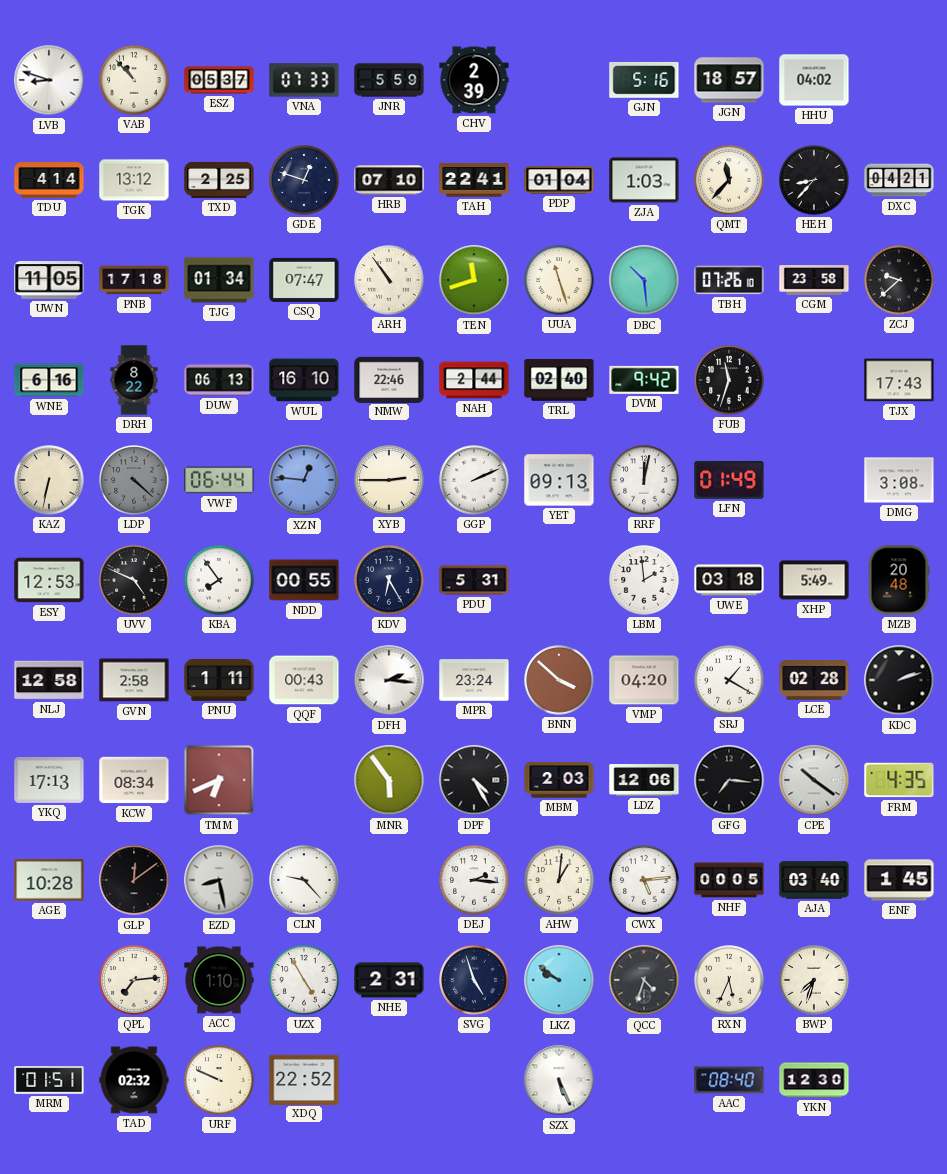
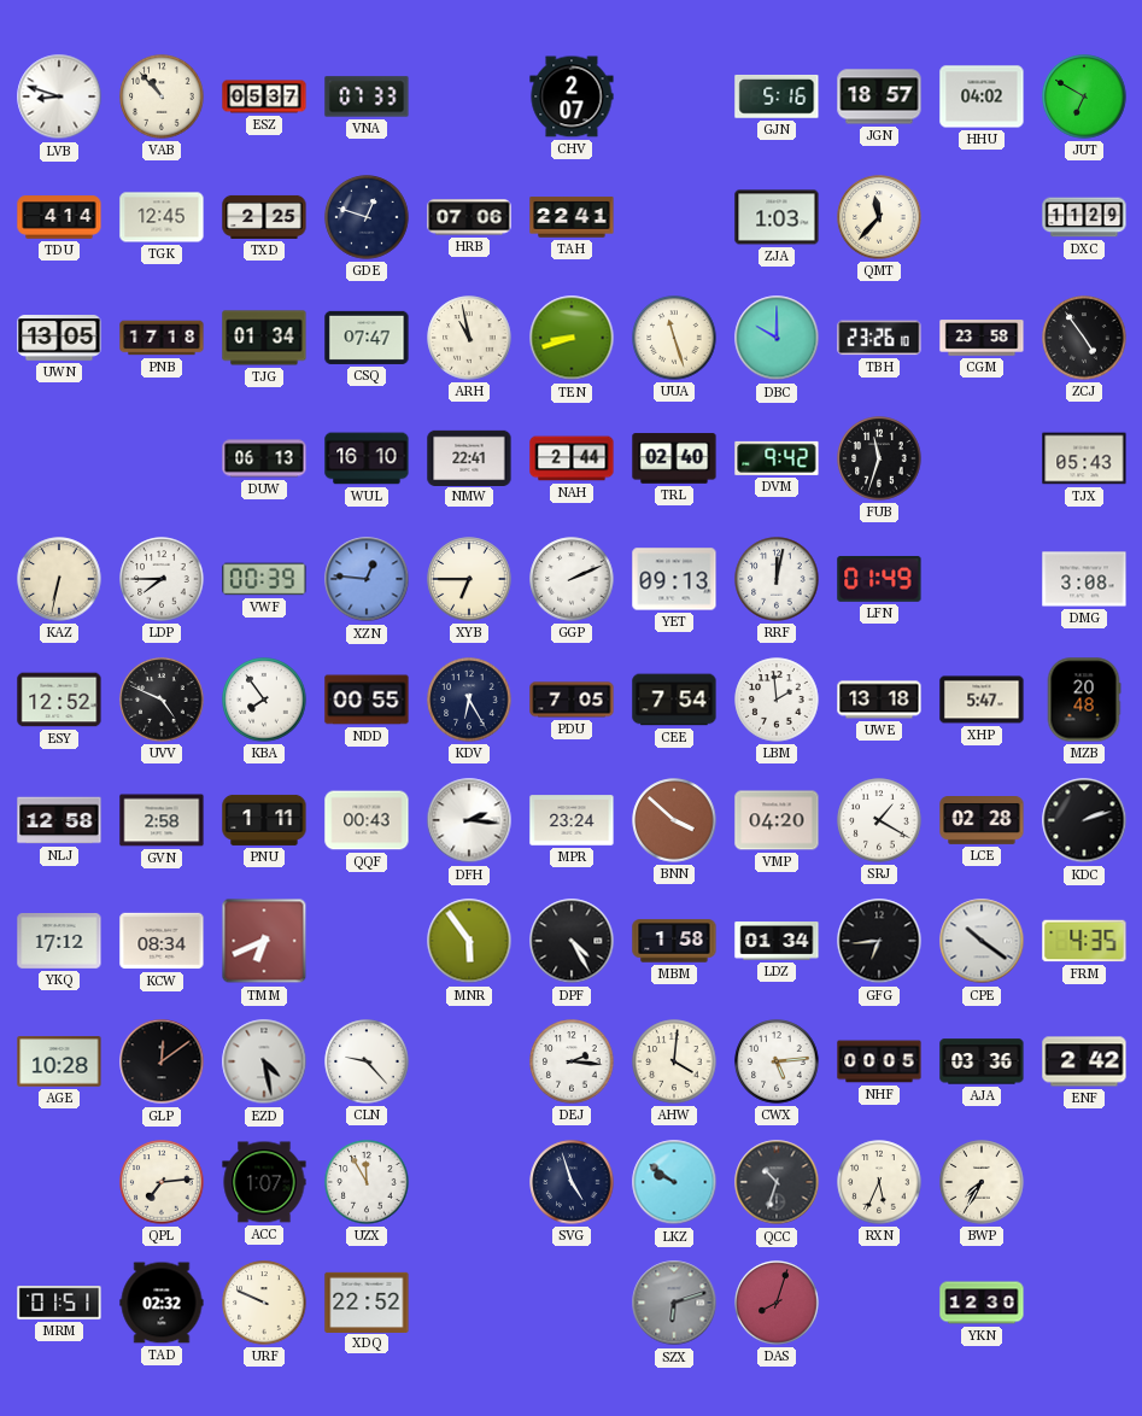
JNR: 5:59 -> none (389, 80)
CHV: 2:39 -> 2:07 (572, 96)
JUT: none -> 6:50 (1084, 96)
TGK: 13:12 -> 12:45 (162, 217)
HRB: 07:10 -> 07:06 (469, 217)
PDP: 01:04 -> none (559, 180)
HEH: 8:37 -> none (814, 180)
DXC: 04:21 -> 11:29 (1084, 217)
UWN: 11:05 -> 13:05 (59, 338)
ARH: 10:54 -> 10:58 (469, 338)
TEN: 11:42 -> 8:42 (572, 338)
DBC: 10:29 -> 10:00 (777, 338)
TBH: 07:26 -> 23:26 (879, 338)
ZCJ: 9:38 -> 4:54 (1084, 338)
WNE: 6:16 -> none (49, 380)
DRH: 8:22 -> none (134, 380)
NMW: 22:46 -> 22:41 (469, 457)
TJX: 17:43 -> 05:43 (1084, 458)
LDP: 4:22 -> 7:45 (162, 579)
LDP dial: grey -> white (162, 579)
VWF: 06:44 -> 00:39 (264, 579)
XYB: 2:45 -> 6:45 (469, 579)
ESY: 12:53 -> 12:52 (59, 700)
PDU: 5:31 -> 7:05 (572, 700)
CEE: none -> 7:54 (674, 700)
UWE: 03:18 -> 13:18 (879, 700)
XHP: 5:49 -> 5:47 (982, 700)
YKQ: 17:13 -> 17:12 (59, 942)
MBM: 2:03 -> 1:58 (674, 941)
LDZ: 12:06 -> 01:34 (777, 941)
GFG: 7:16 -> 6:44 (879, 941)
EZD: 8:28 -> 4:28 (264, 1061)
AHW: 1:01 -> 4:01 (674, 1061)
AJA: 03:40 -> 03:36 (982, 1061)
ENF: 1:45 -> 2:42 (1084, 1061)
ACC: 1:10 -> 1:07 (264, 1182)
UZX: 4:55 -> 11:55 (367, 1182)
NHE: 2:31 -> none (389, 980)
QCC: 4:33 -> 10:33 (777, 1182)
BWP: 7:33 -> 7:35 (982, 1182)
SZX: 5:26 -> 6:12 (674, 1303)
SZX dial: white -> grey (674, 1303)
DAS: none -> 8:03 (777, 1303)
AAC: 08:40 -> none (729, 1080)
